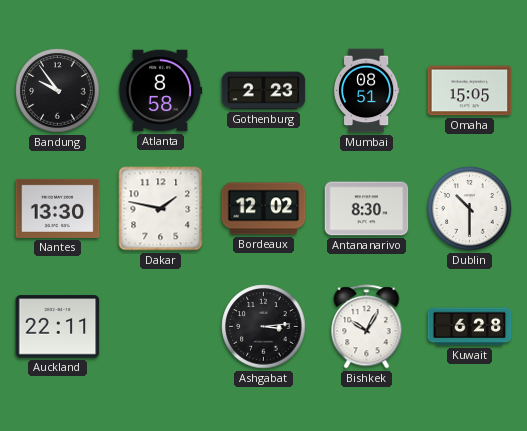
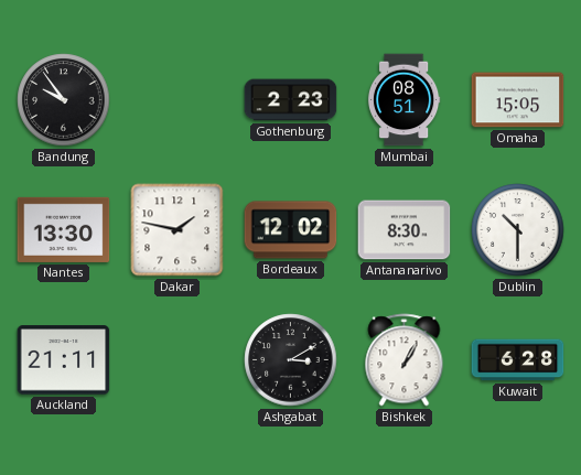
Atlanta: 8:58 -> none (160, 91)
Auckland: 22:11 -> 21:11 (64, 360)
Ashgabat: 3:14 -> 3:10 (291, 360)
Bishkek: 10:05 -> 1:05 (405, 360)
